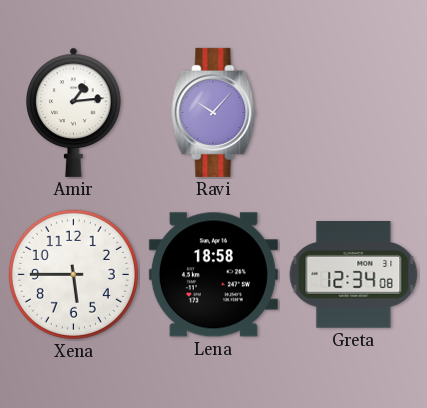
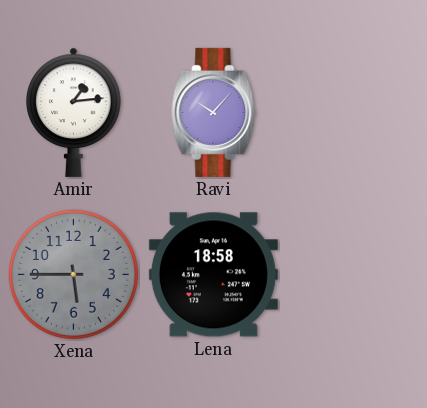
Xena dial: white -> grey (73, 274)
Greta: 12:34 -> none (354, 275)
